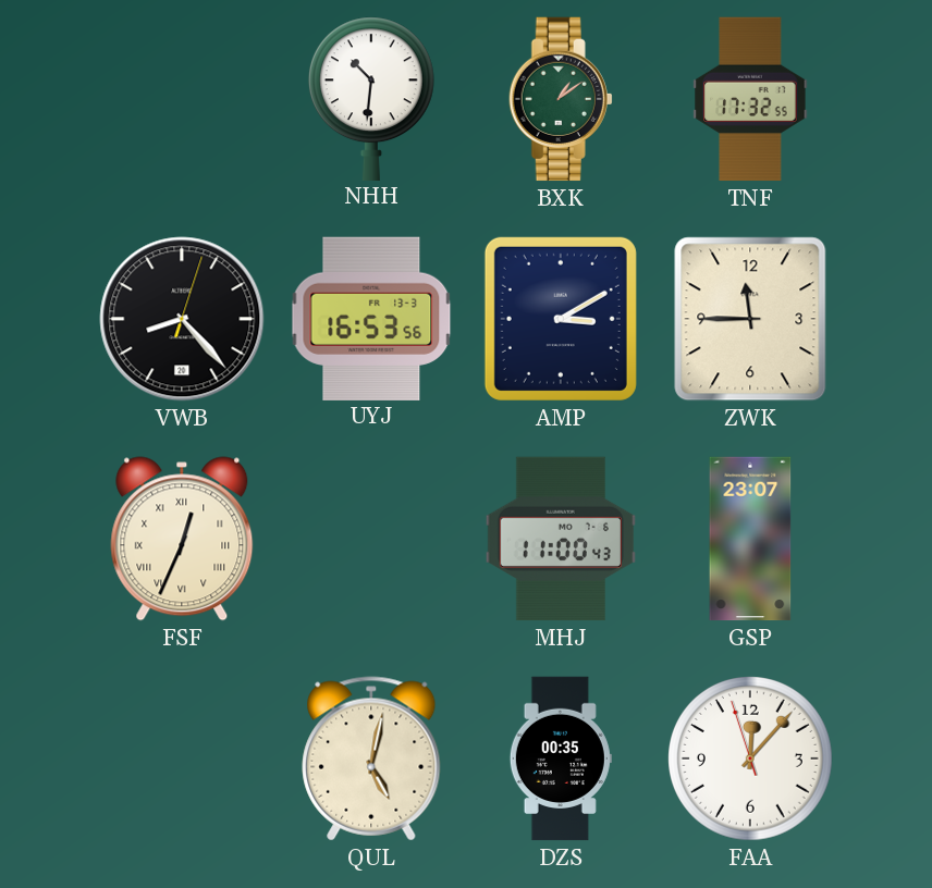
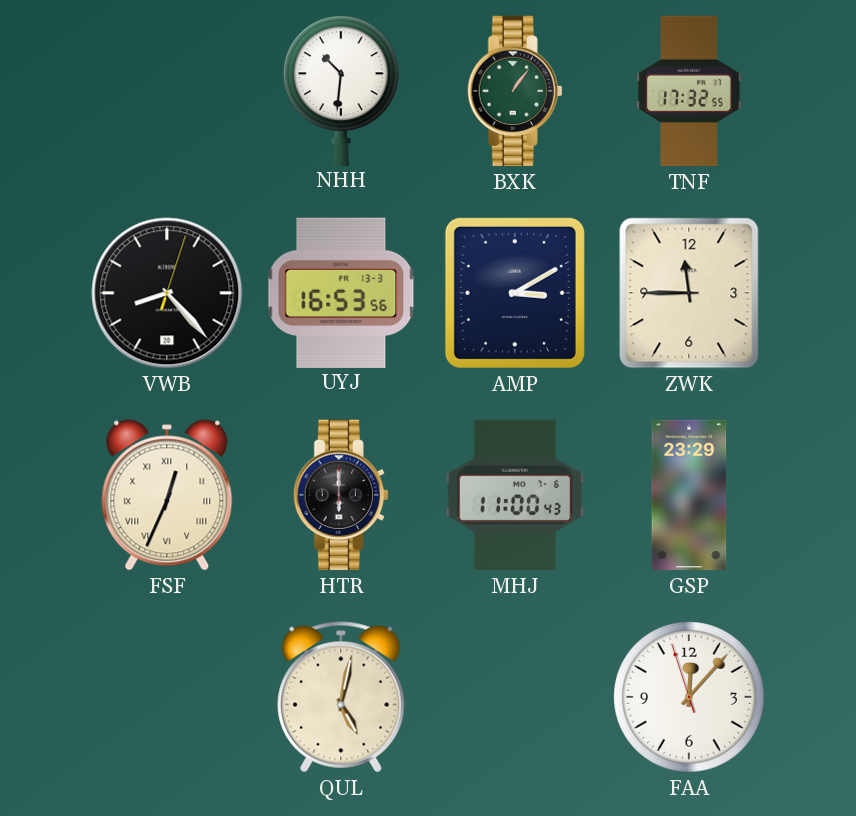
BXK: 1:09 -> 1:06 (515, 91)
HTR: none -> 6:00 (341, 495)
GSP: 23:07 -> 23:29 (689, 495)
DZS: 00:35 -> none (561, 758)
